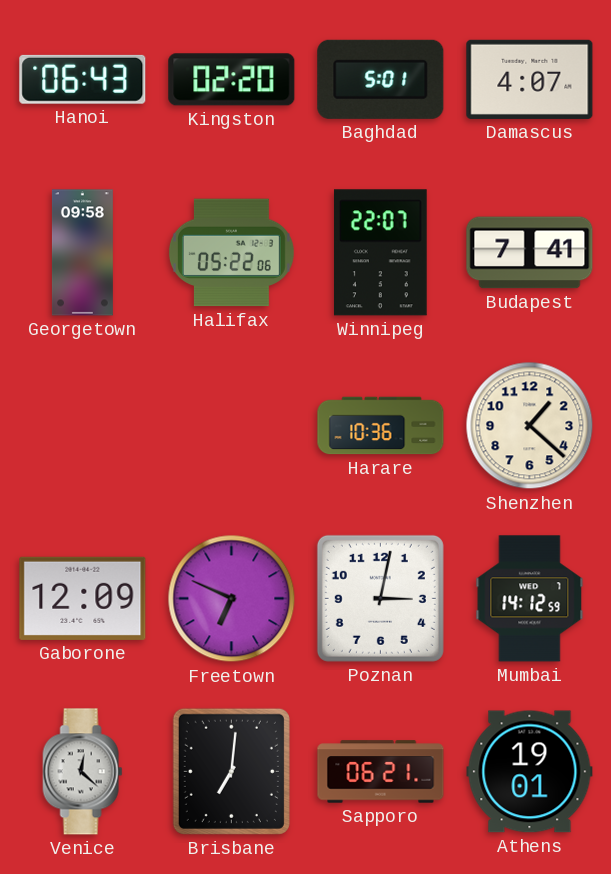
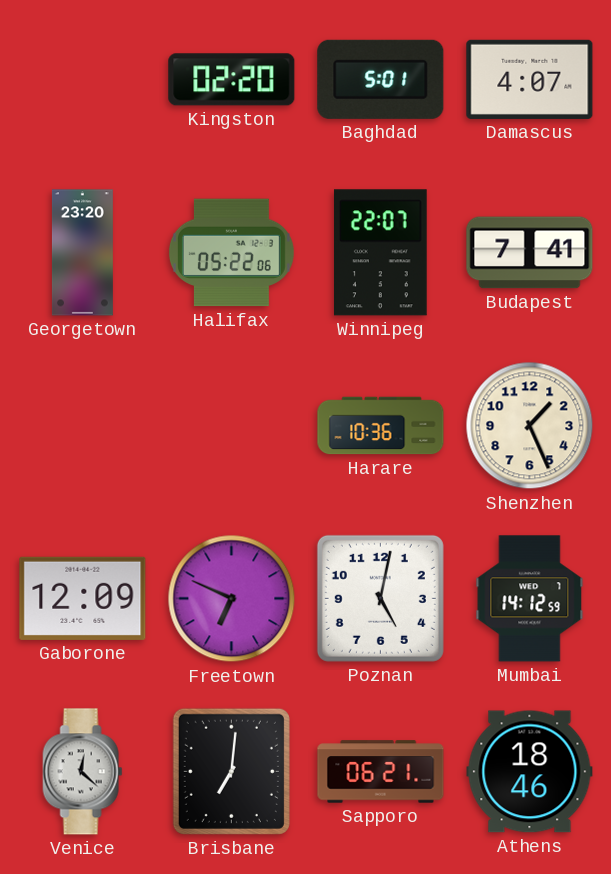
Hanoi: 06:43 -> none (83, 79)
Georgetown: 09:58 -> 23:20 (82, 253)
Shenzhen: 1:22 -> 1:26 (530, 426)
Poznan: 3:02 -> 5:02 (380, 598)
Athens: 19:01 -> 18:46 (530, 772)
